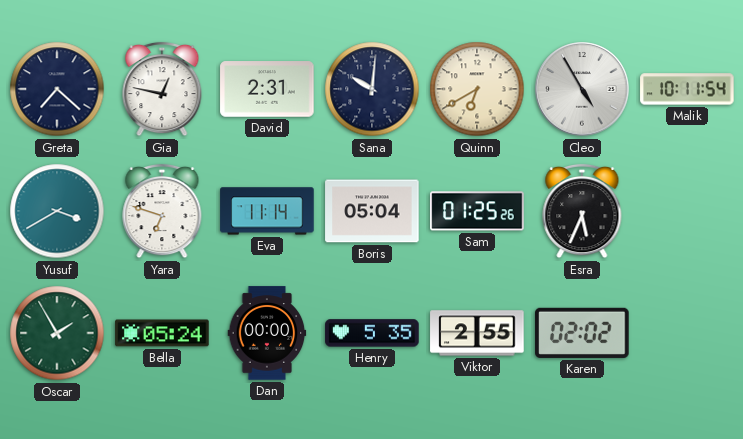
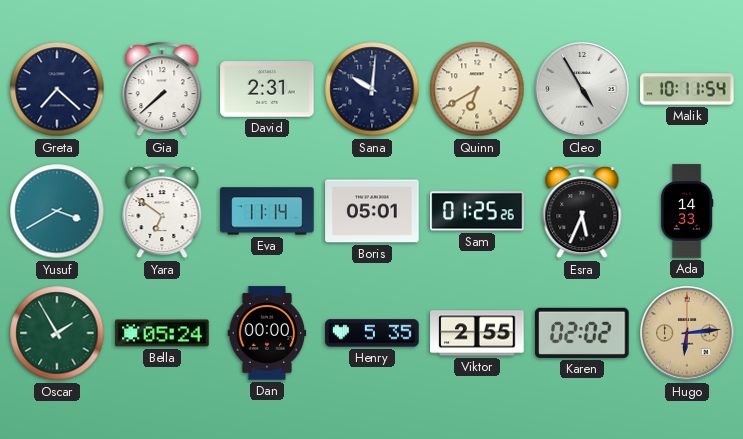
Gia: 12:47 -> 7:38 (162, 89)
Yara: 6:48 -> 6:51 (162, 211)
Boris: 05:04 -> 05:01 (372, 211)
Ada: none -> 14:33 (687, 211)
Hugo: none -> 6:14 (687, 333)
